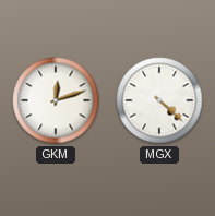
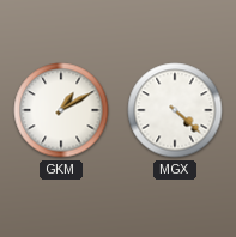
GKM: 12:12 -> 1:10 (61, 110)
